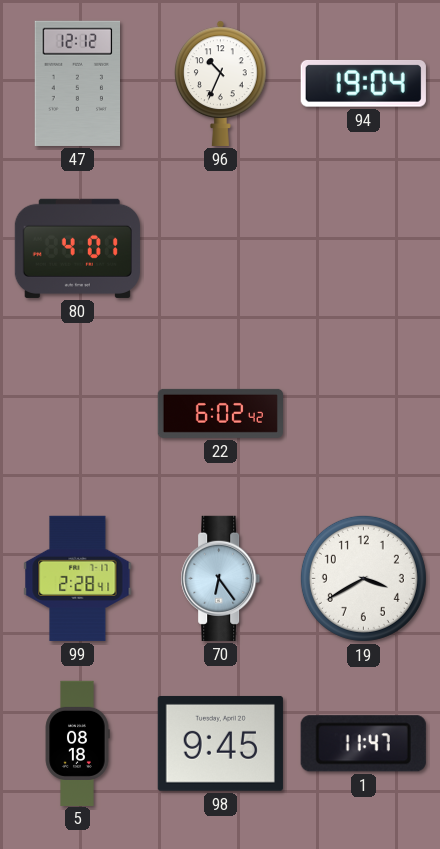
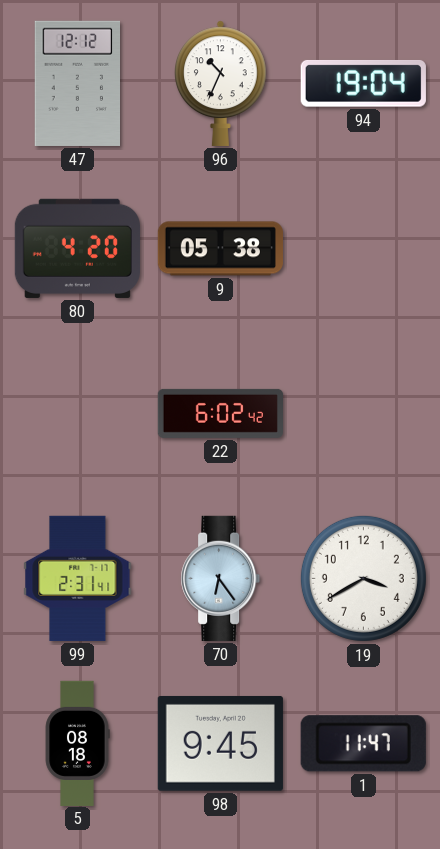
80: 4:01 -> 4:20 (77, 248)
9: none -> 05:38 (220, 249)
99: 2:28 -> 2:31 (78, 578)
